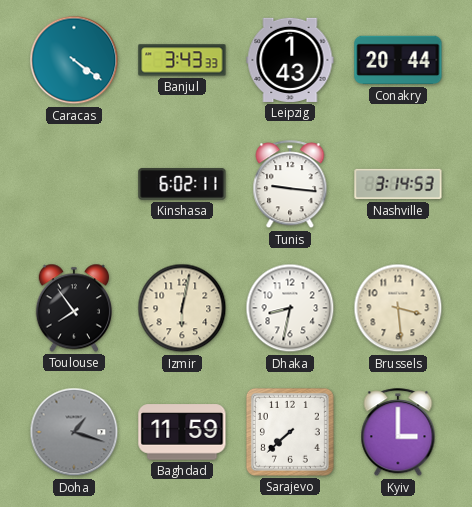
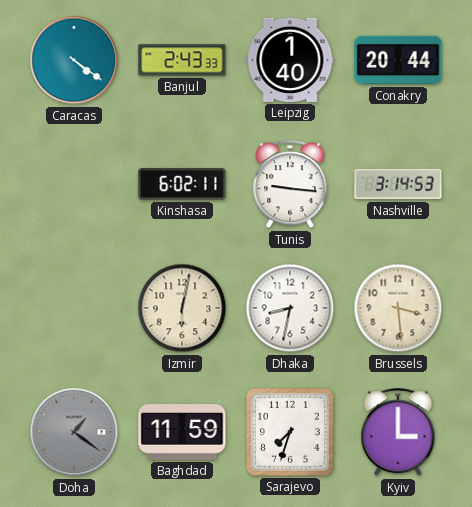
Banjul: 3:43 -> 2:43 (182, 60)
Leipzig: 1:43 -> 1:40 (290, 60)
Toulouse: 7:54 -> none (73, 308)
Doha: 1:18 -> 1:21 (74, 432)
Sarajevo: 7:38 -> 7:33 (290, 432)
